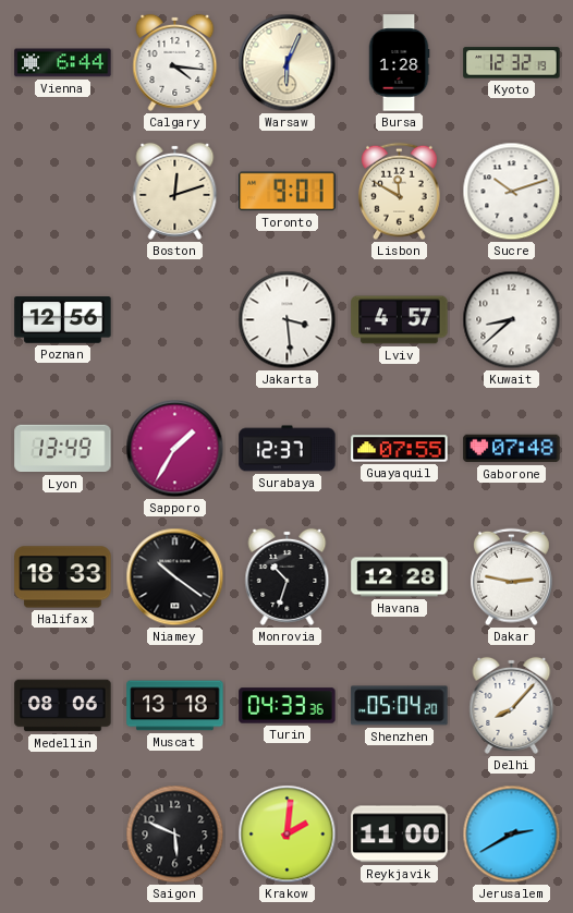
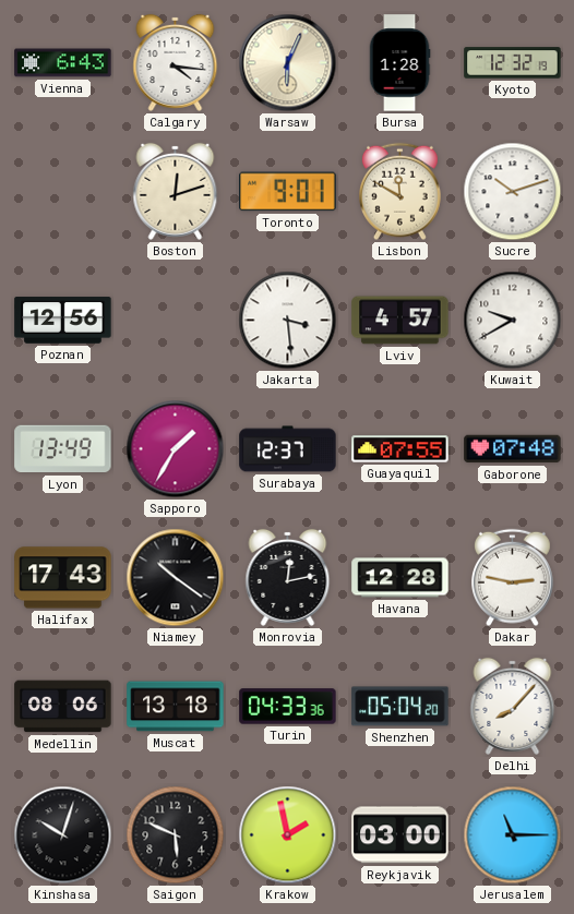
Vienna: 6:44 -> 6:43 (63, 63)
Kuwait: 8:38 -> 9:40 (513, 321)
Halifax: 18:33 -> 17:43 (63, 578)
Monrovia: 10:33 -> 12:13 (288, 577)
Kinshasa: none -> 10:03 (63, 835)
Krakow: 2:01 -> 1:58 (288, 835)
Reykjavik: 11:00 -> 03:00 (400, 835)
Jerusalem: 2:40 -> 11:15 (513, 835)
